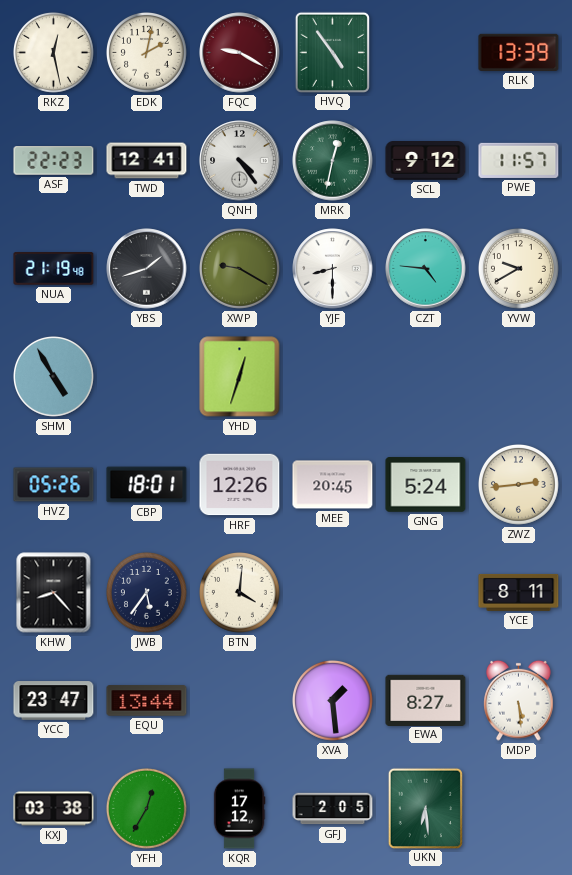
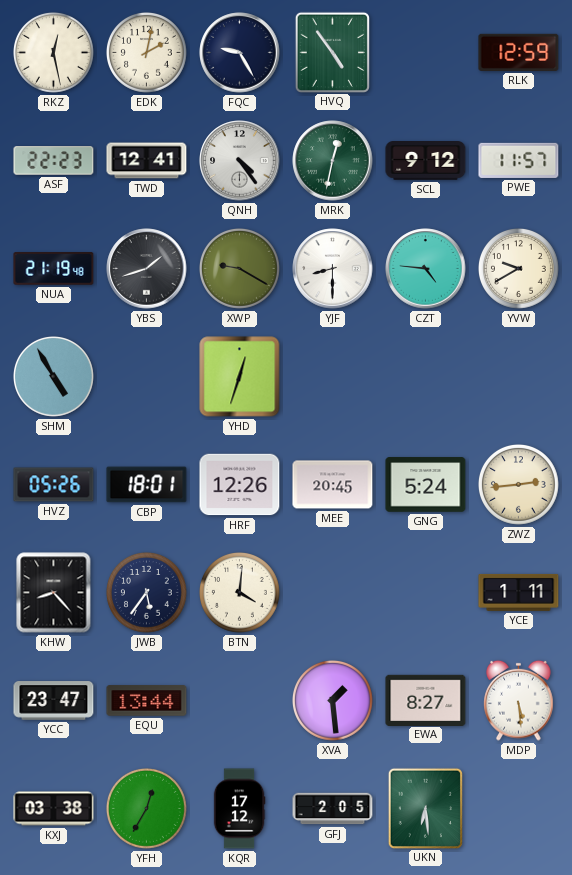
FQC: 9:20 -> 9:25 (240, 53)
FQC dial: burgundy -> navy (240, 53)
RLK: 13:39 -> 12:59 (519, 52)
YCE: 8:11 -> 1:11 (519, 592)
